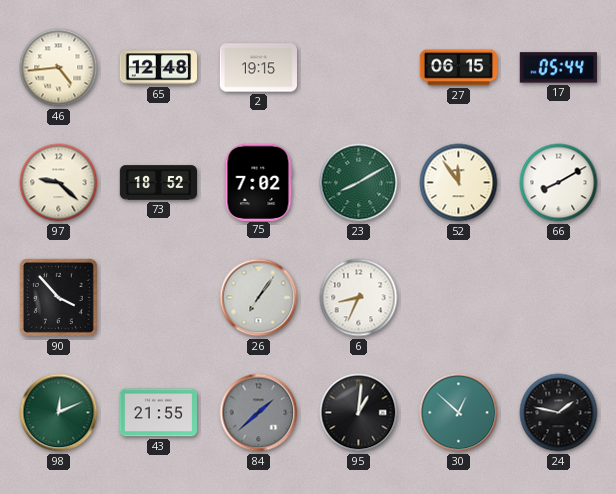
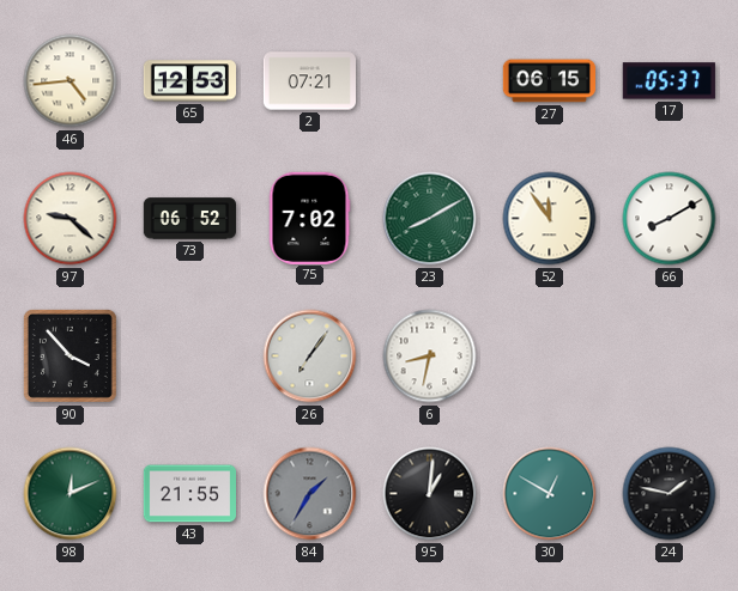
65: 12:48 -> 12:53 (189, 81)
2: 19:15 -> 07:21 (309, 81)
17: 05:44 -> 05:37 (669, 81)
73: 18:52 -> 06:52 (189, 219)
6: 8:34 -> 8:32 (430, 357)
84: 1:38 -> 1:35 (310, 494)
30: 12:52 -> 12:50 (550, 494)
